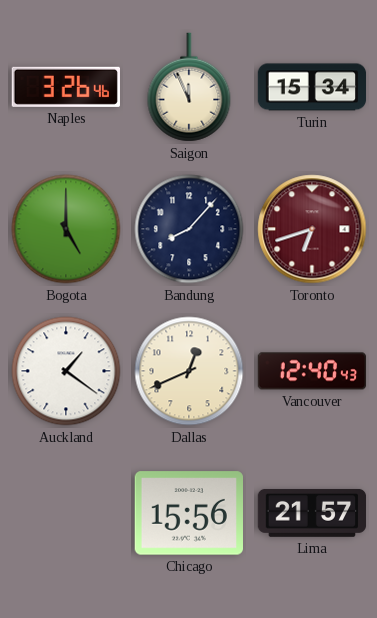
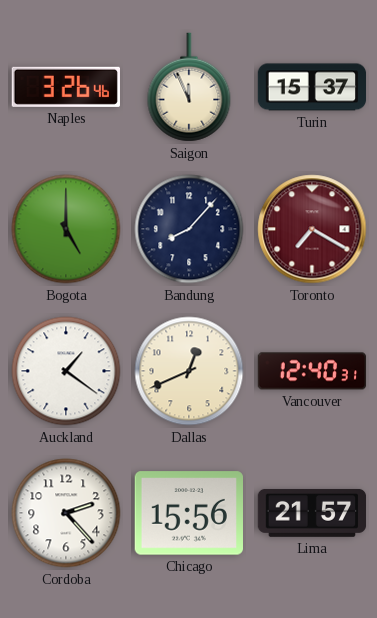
Turin: 15:34 -> 15:37 (312, 87)
Toronto: 6:42 -> 7:20 (312, 229)
Vancouver: 12:40:43 -> 12:40:31 (312, 371)
Cordoba: none -> 2:23 (66, 513)
